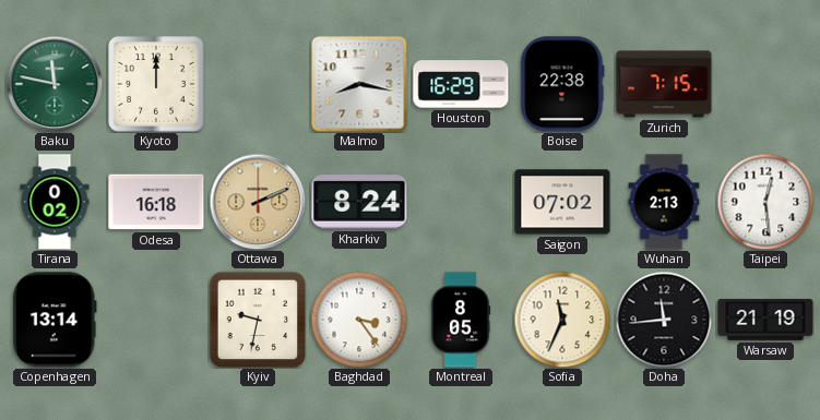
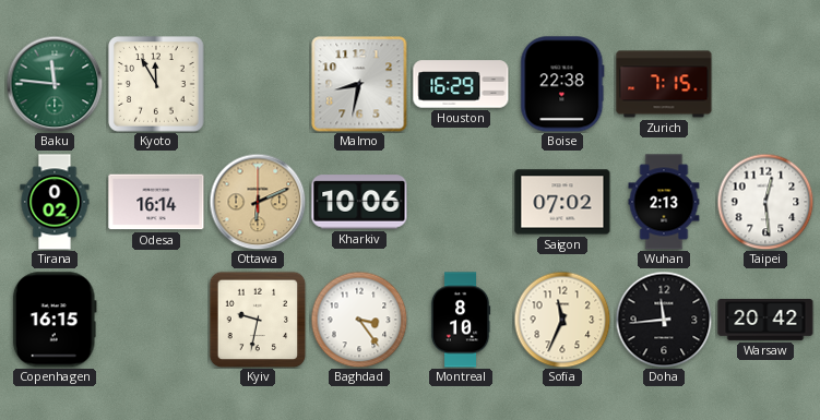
Baku: 11:47 -> 11:46 (55, 84)
Kyoto: 12:00 -> 11:55 (156, 84)
Malmo: 8:17 -> 8:32 (359, 84)
Odesa: 16:18 -> 16:14 (156, 202)
Ottawa: 2:11 -> 6:11 (258, 202)
Kharkiv: 8:24 -> 10:06 (359, 202)
Copenhagen: 13:14 -> 16:15 (55, 320)
Montreal: 8:05 -> 8:10 (461, 320)
Warsaw: 21:19 -> 20:42 (765, 320)
